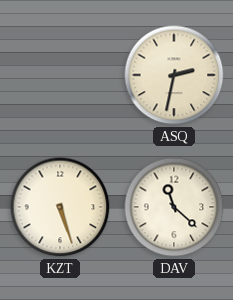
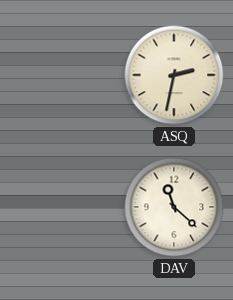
KZT: 5:27 -> none (60, 207)
